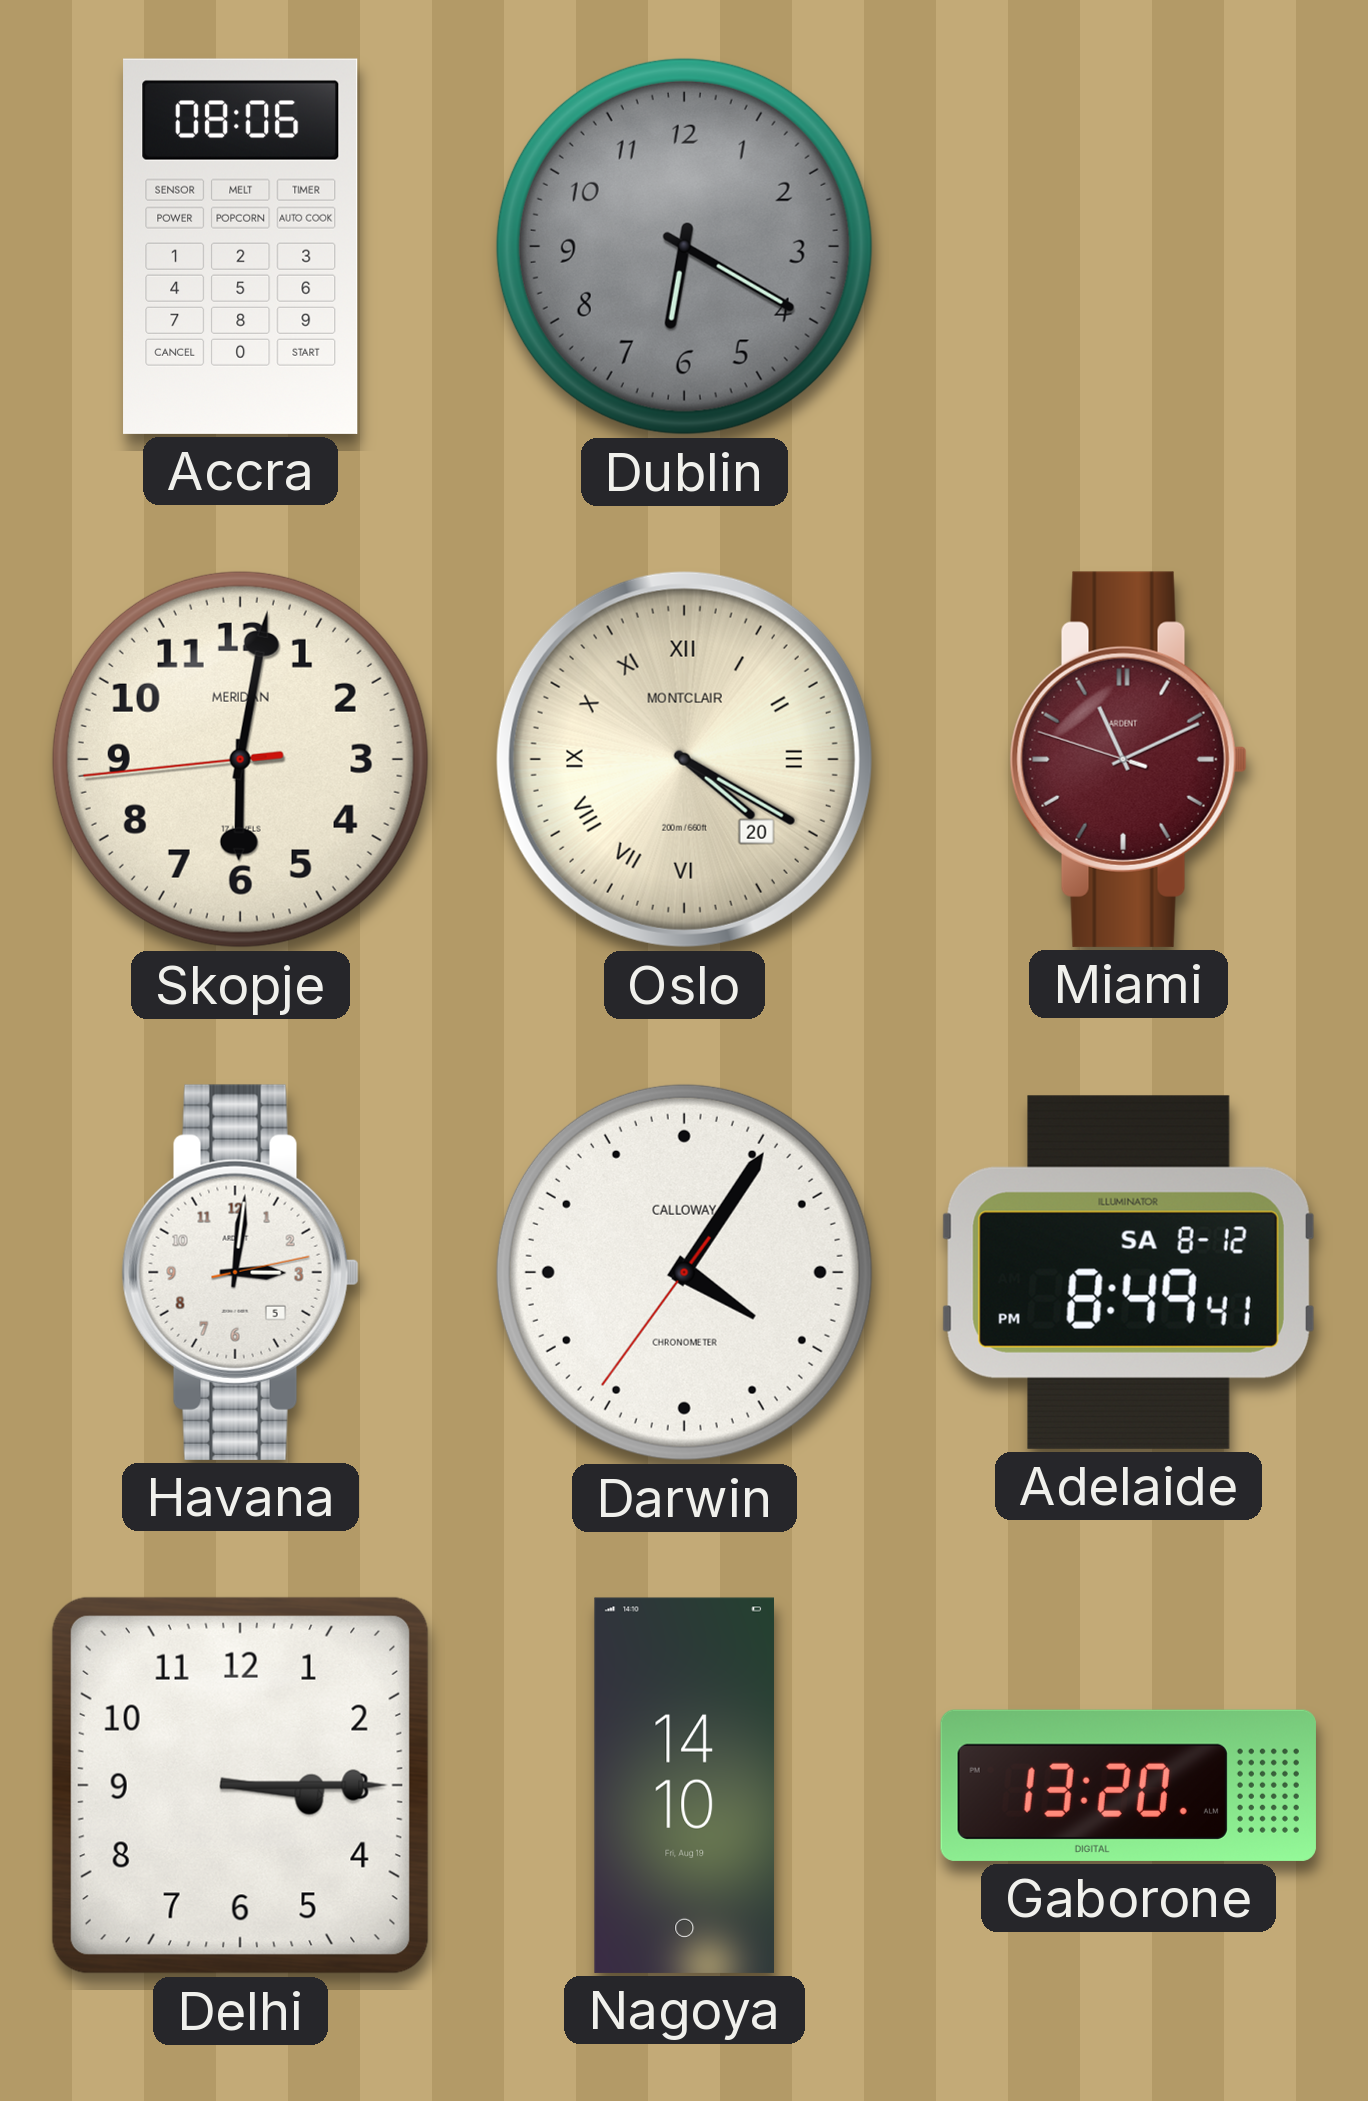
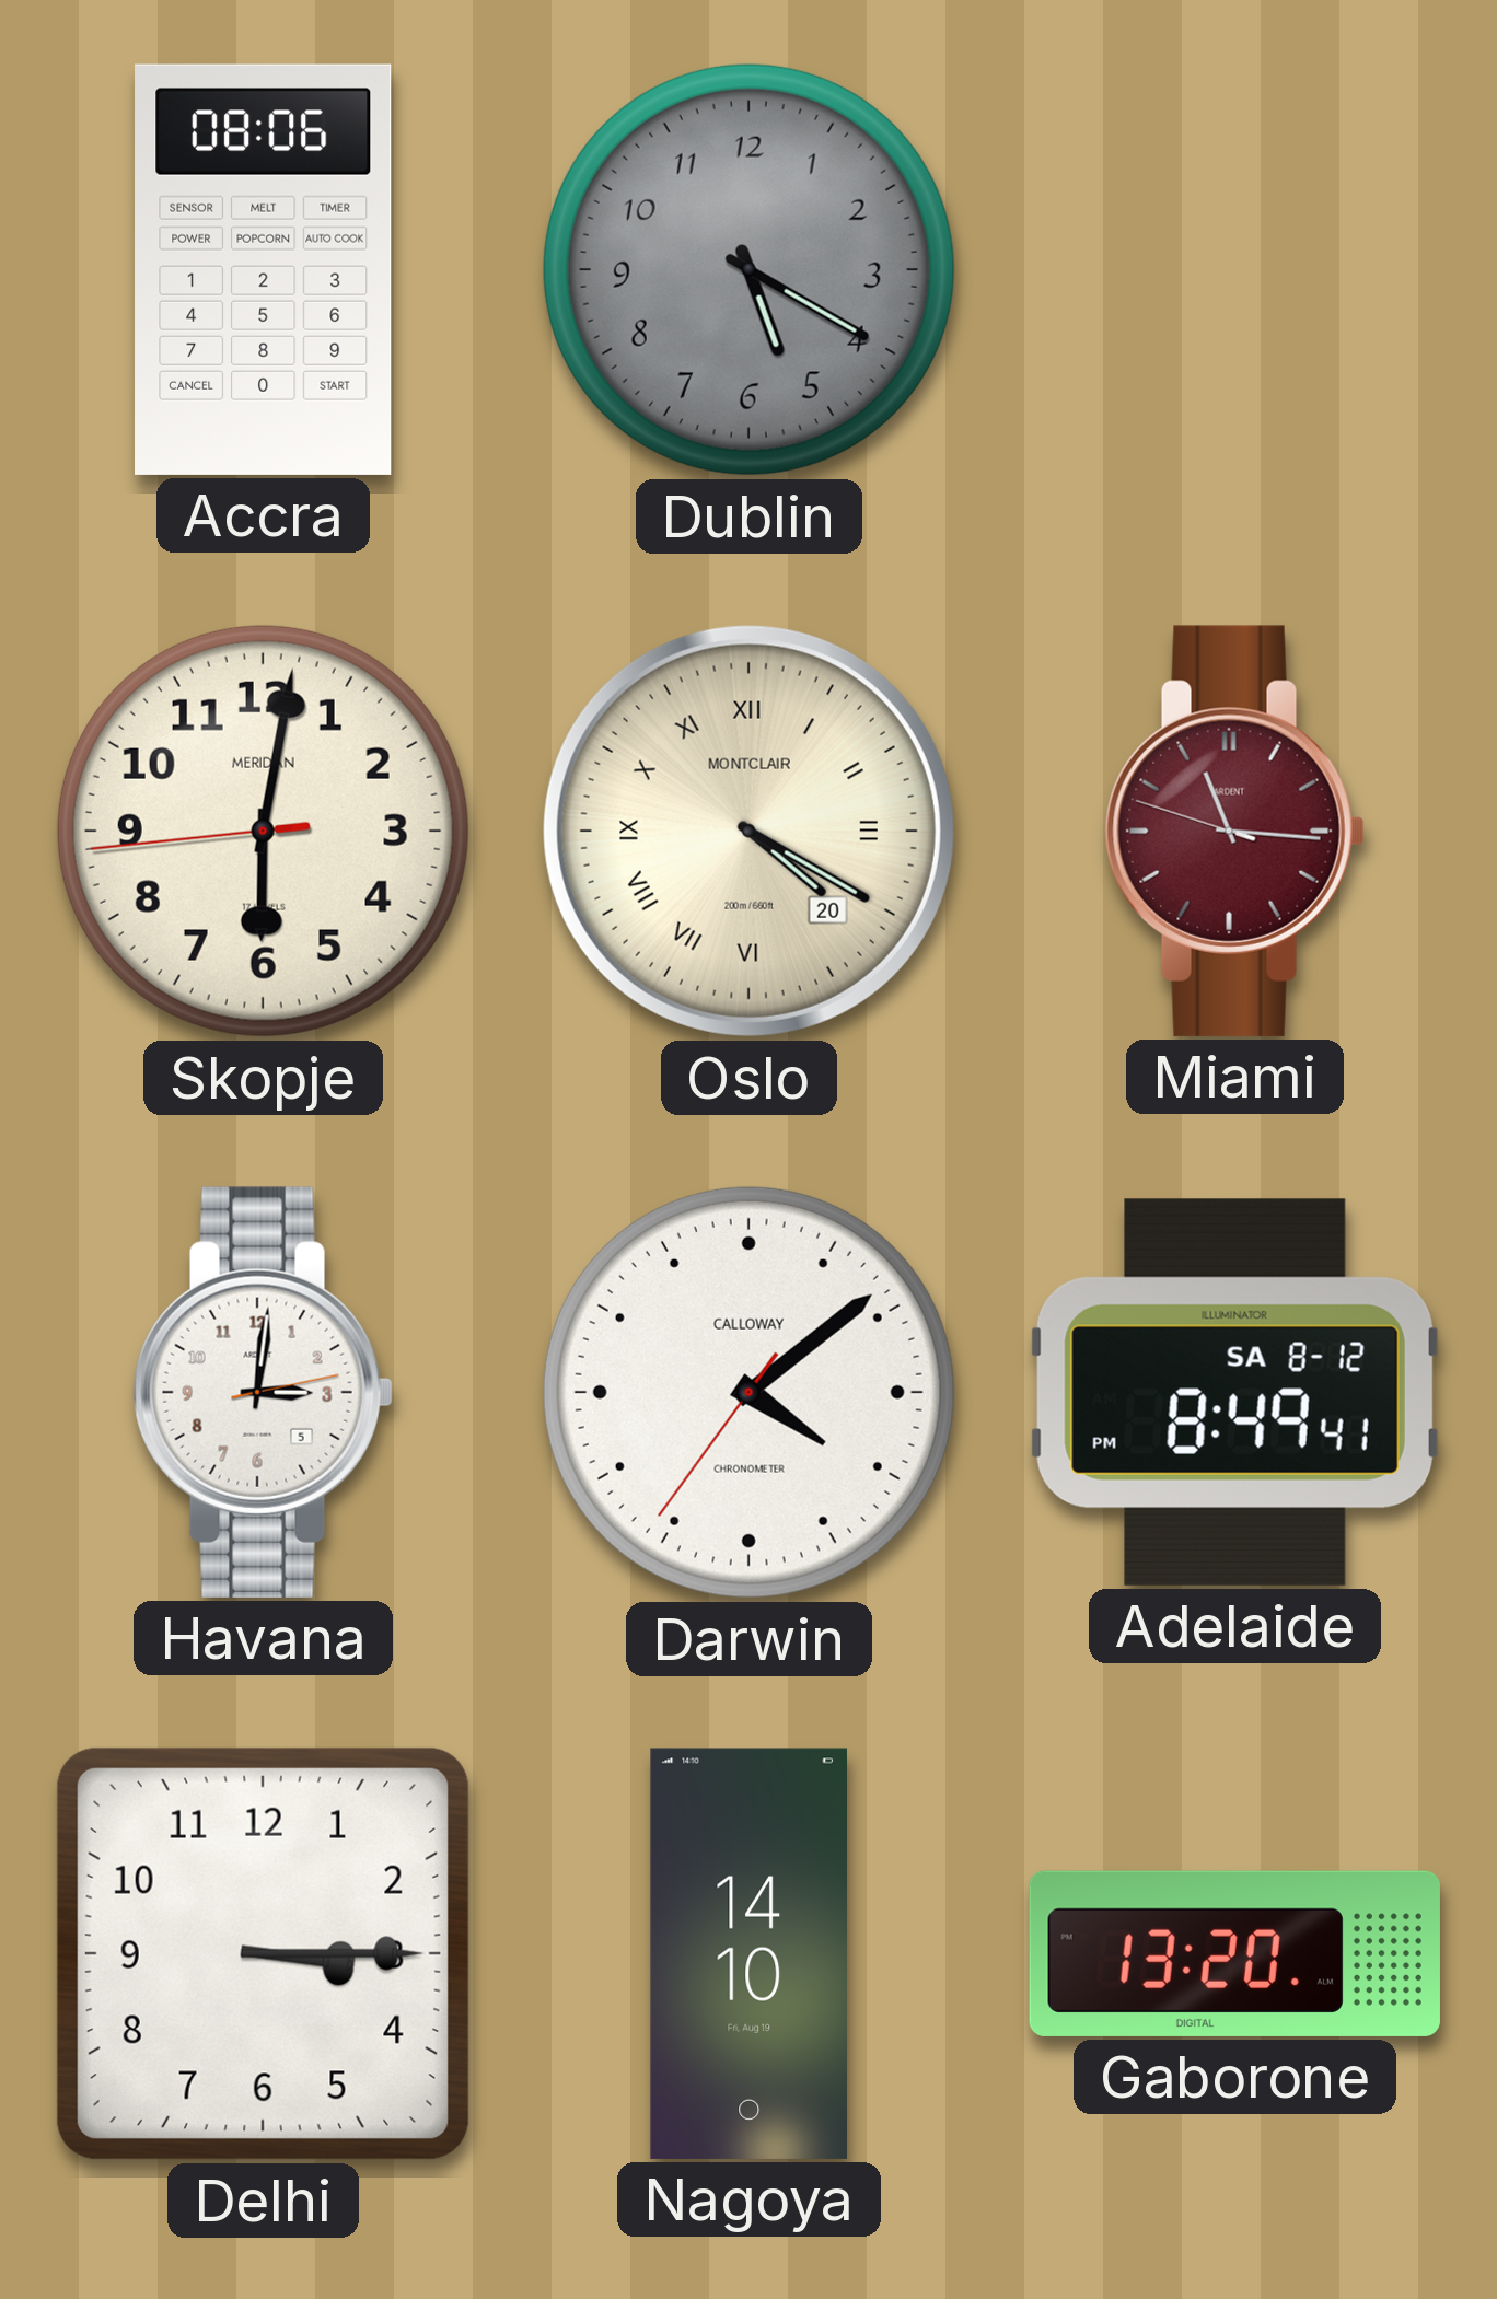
Dublin: 6:20 -> 5:20 (748, 269)
Miami: 11:10 -> 11:15 (1234, 831)
Darwin: 4:05 -> 4:08 (748, 1392)
